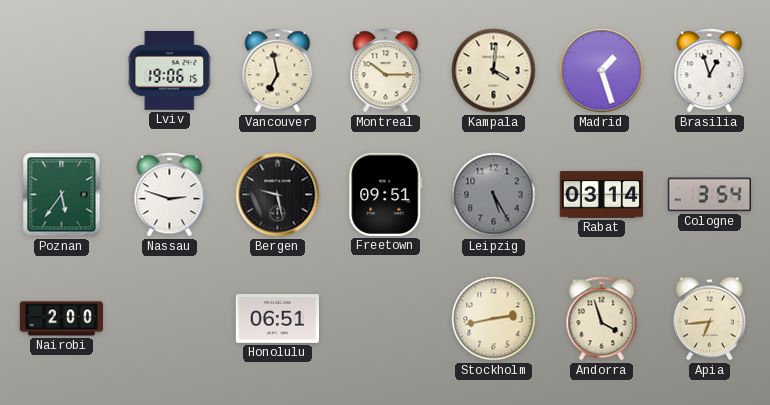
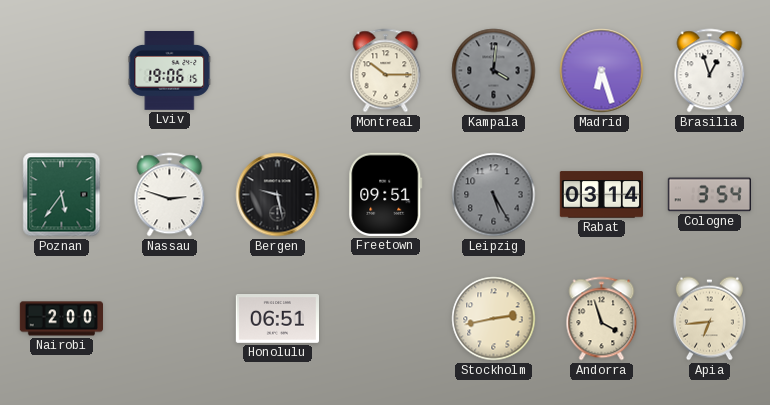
Vancouver: 6:58 -> none (278, 71)
Kampala dial: cream -> grey (494, 71)
Madrid: 1:27 -> 6:27 (602, 71)
